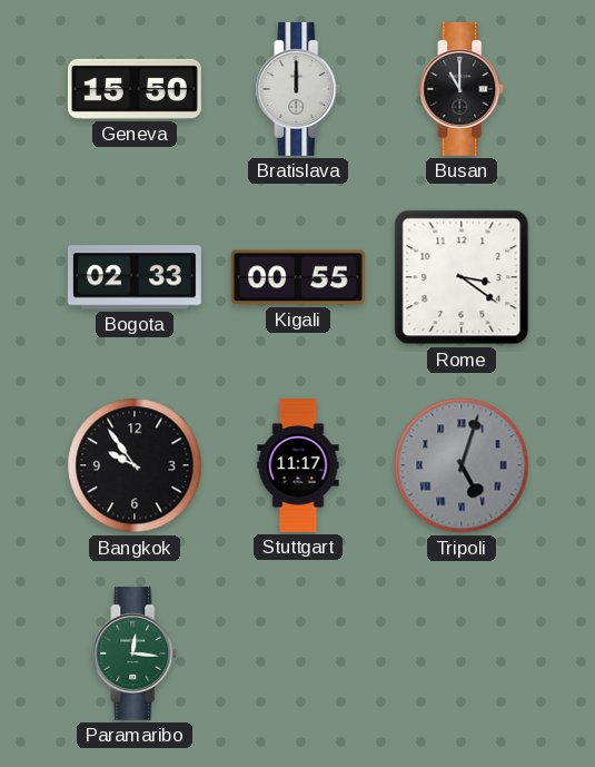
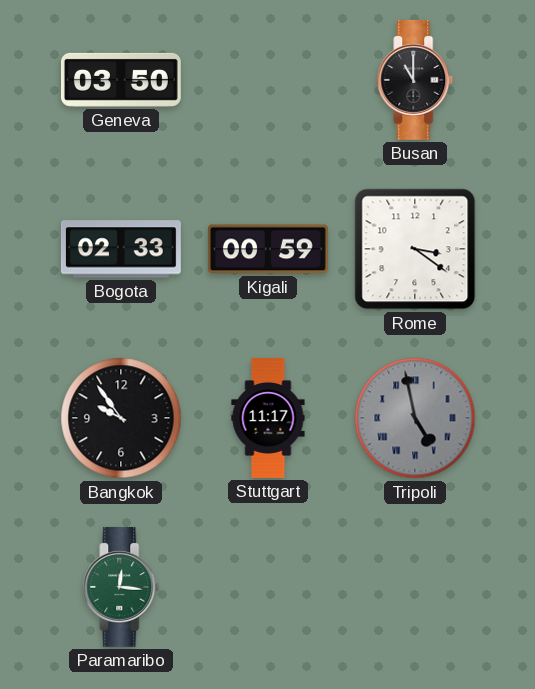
Geneva: 15:50 -> 03:50 (122, 80)
Bratislava: 12:00 -> none (298, 89)
Kigali: 00:55 -> 00:59 (268, 249)
Tripoli: 5:03 -> 4:58 (415, 418)
